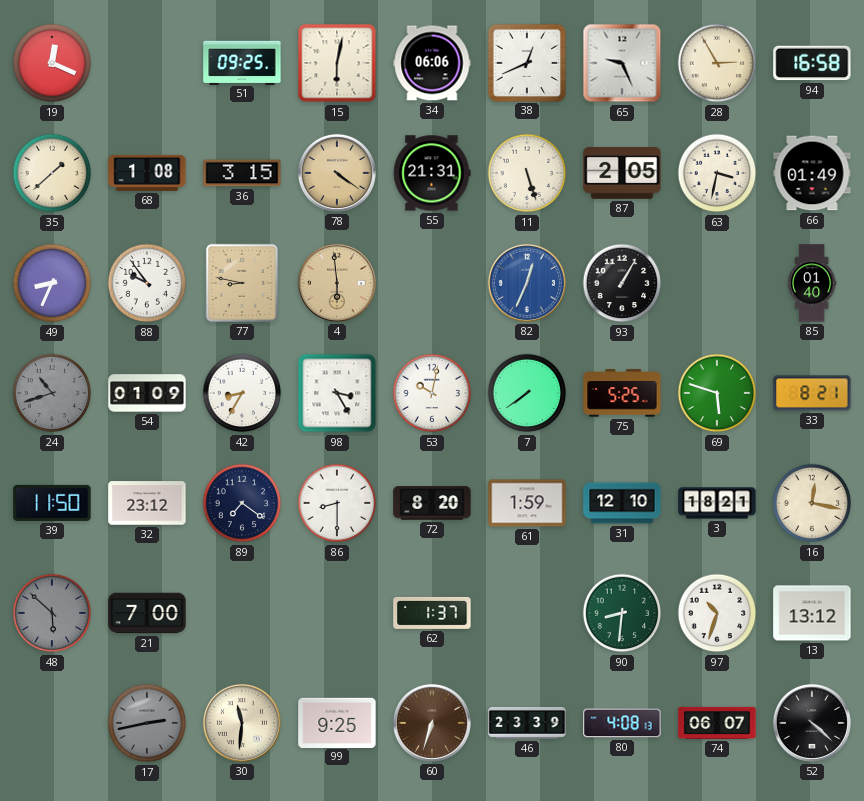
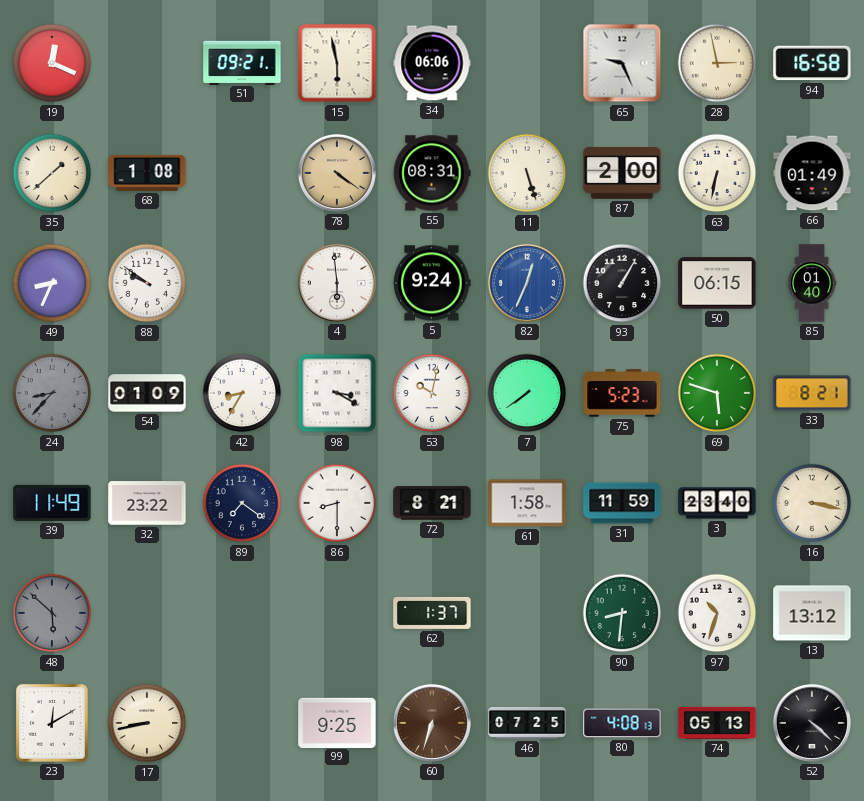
51: 09:25 -> 09:21 (242, 62)
15: 6:02 -> 5:58 (337, 63)
38: 12:41 -> none (526, 62)
28: 2:55 -> 2:58 (717, 63)
36: 3:15 -> none (242, 173)
55: 21:31 -> 08:31 (432, 173)
87: 2:05 -> 2:00 (622, 174)
63: 3:32 -> 6:32 (717, 173)
88: 9:54 -> 9:51 (147, 283)
77: 8:47 -> none (242, 283)
4 dial: champagne -> white (337, 283)
5: none -> 9:24 (432, 283)
50: none -> 06:15 (717, 283)
24: 10:42 -> 8:37 (52, 393)
98: 3:25 -> 3:20 (337, 393)
75: 5:25 -> 5:23 (622, 393)
39: 11:50 -> 11:49 (52, 503)
32: 23:12 -> 23:22 (147, 503)
72: 8:20 -> 8:21 (432, 503)
61: 1:59 -> 1:58 (527, 503)
31: 12:10 -> 11:59 (622, 503)
3: 18:21 -> 23:40 (717, 503)
16: 12:17 -> 3:17 (812, 503)
21: 7:00 -> none (147, 613)
23: none -> 12:10 (52, 723)
17: 2:43 -> 8:43 (147, 723)
17 dial: grey -> cream (147, 723)
30: 11:31 -> none (242, 723)
46: 23:39 -> 07:25 (527, 724)
74: 06:07 -> 05:13 (717, 723)
